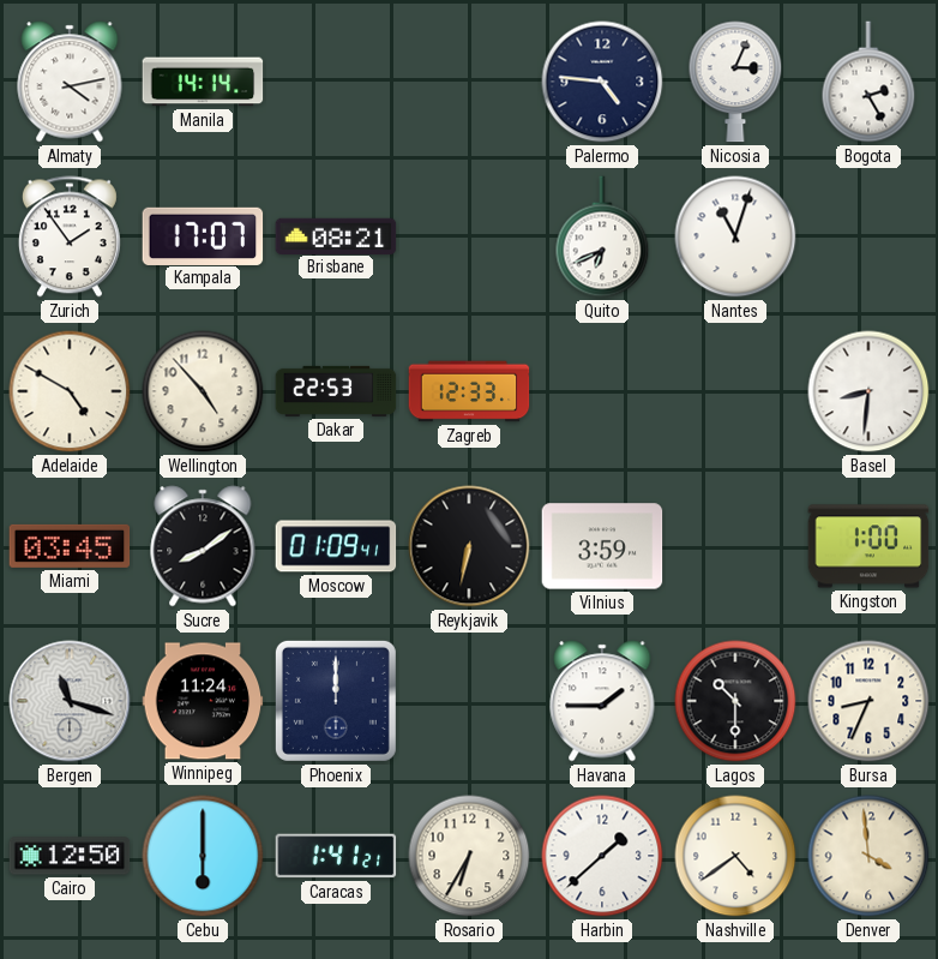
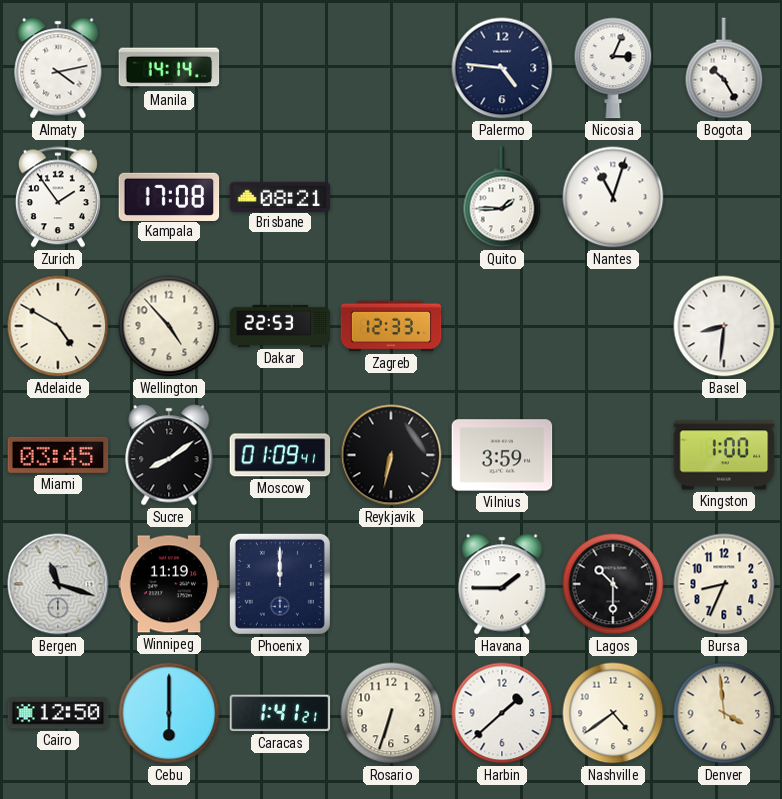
Bogota: 2:25 -> 10:25 (724, 68)
Kampala: 17:07 -> 17:08 (169, 196)
Quito: 6:41 -> 1:45 (502, 197)
Winnipeg: 11:24 -> 11:19 (169, 584)
Rosario: 6:35 -> 6:33 (391, 713)
